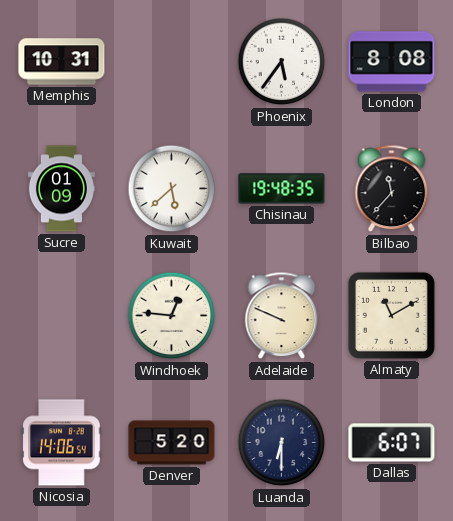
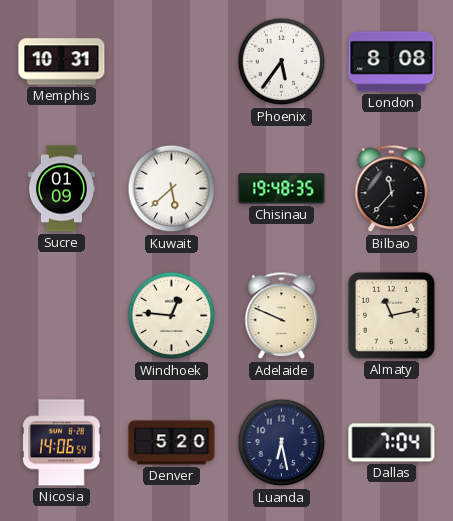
Almaty: 11:10 -> 11:13 (391, 315)
Luanda: 6:30 -> 6:28 (282, 443)
Dallas: 6:07 -> 7:04 (392, 443)
